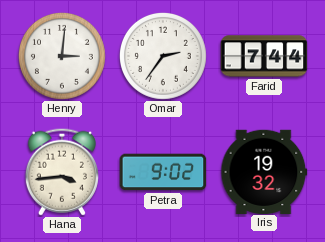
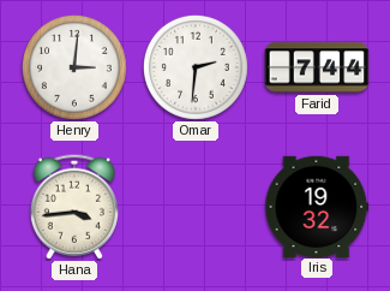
Omar: 2:36 -> 2:31 (196, 67)
Petra: 9:02 -> none (163, 172)
